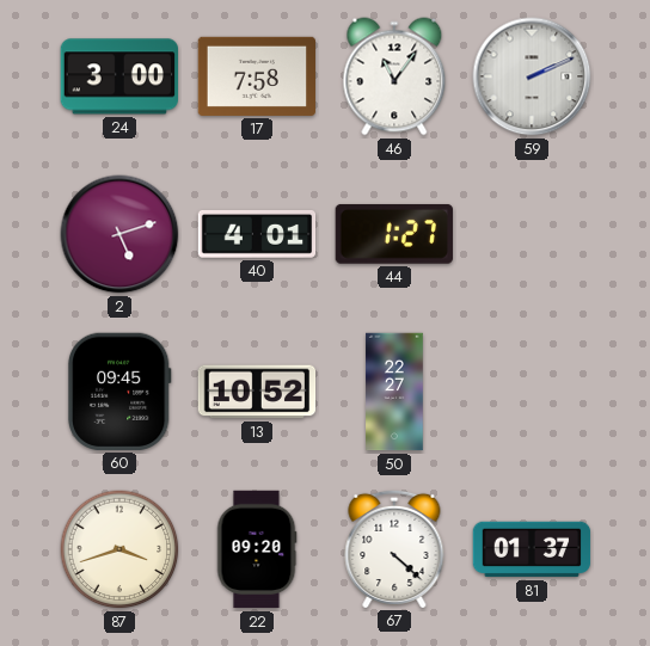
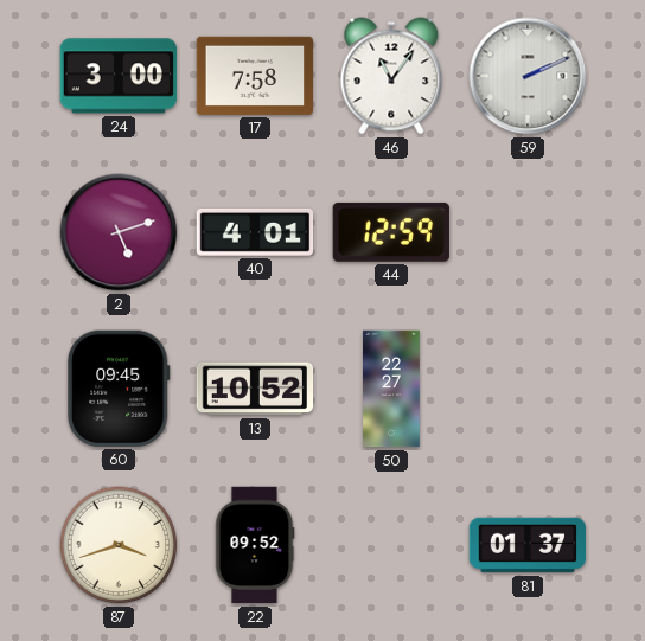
44: 1:27 -> 12:59 (391, 232)
22: 09:20 -> 09:52 (255, 545)
67: 4:22 -> none (394, 548)
